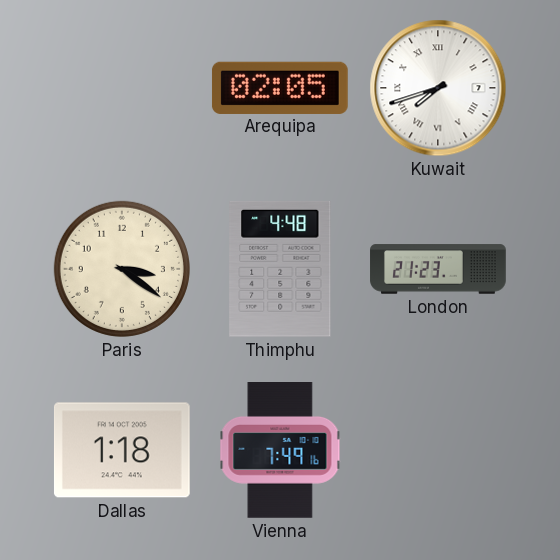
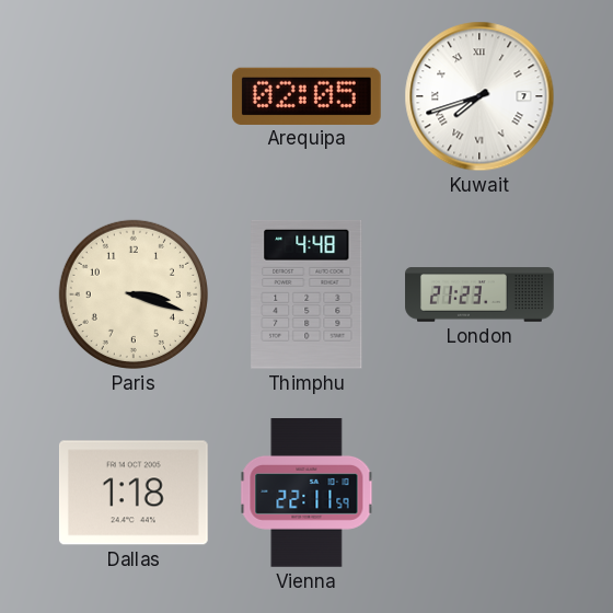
Paris: 3:21 -> 3:18 (134, 294)
Vienna: 7:49 -> 22:11 (307, 494)
